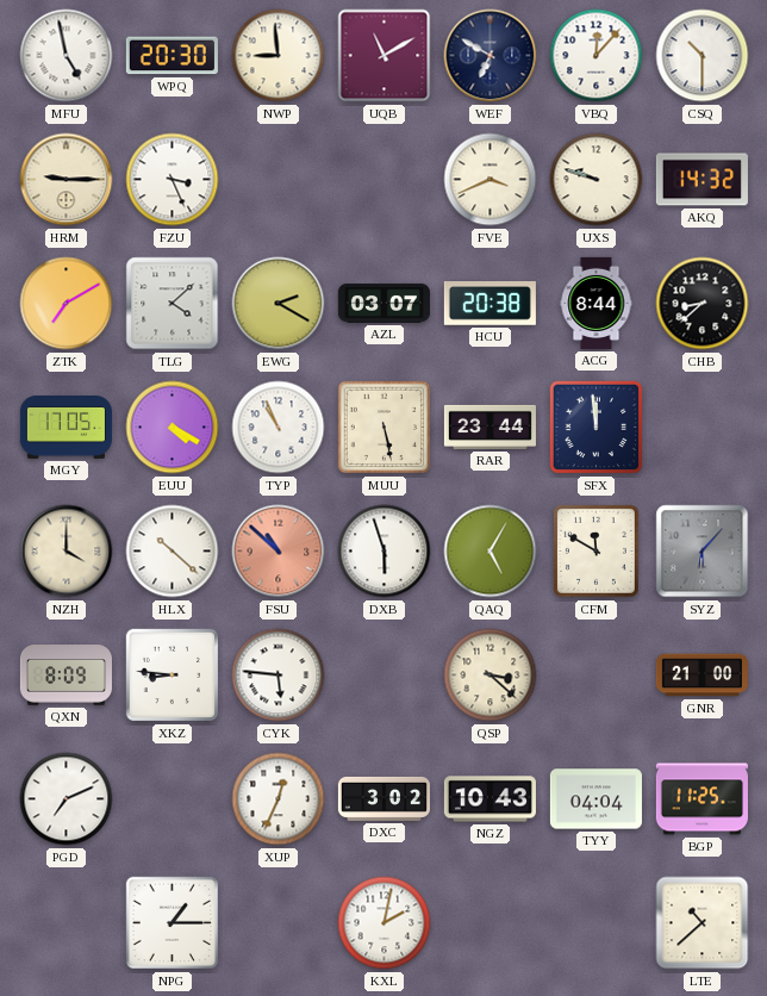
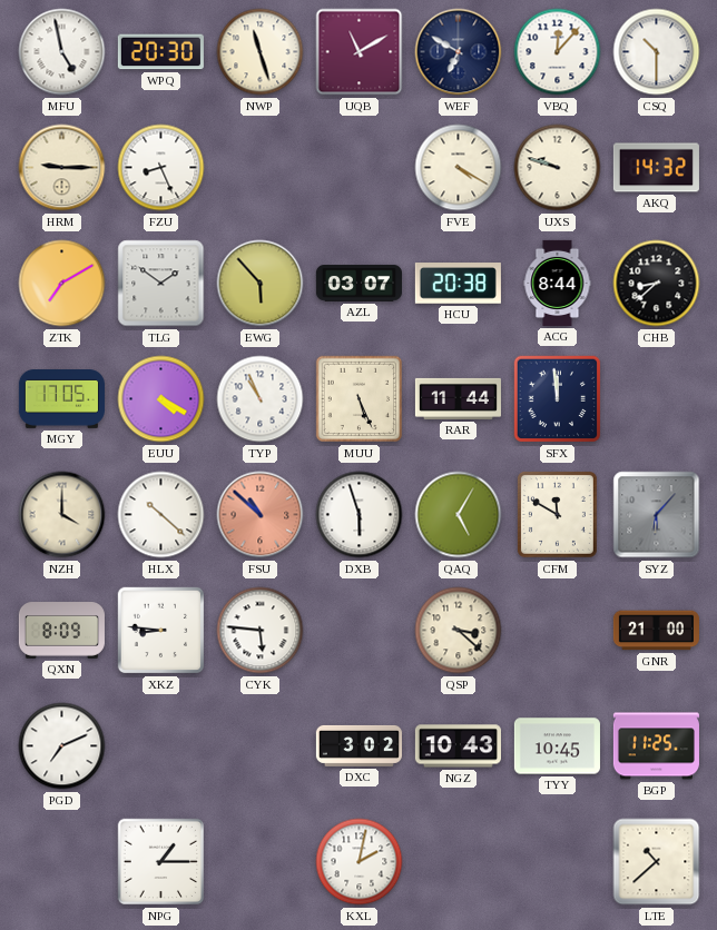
NWP: 8:59 -> 11:27 (261, 52)
FZU: 3:26 -> 8:26 (161, 168)
FVE: 3:41 -> 4:20 (459, 168)
TLG: 4:08 -> 1:51 (161, 284)
EWG: 2:20 -> 5:53 (261, 284)
MUU: 5:28 -> 5:26 (360, 399)
RAR: 23:44 -> 11:44 (458, 398)
XUP: 12:34 -> none (279, 799)
TYY: 04:04 -> 10:45 (557, 746)
